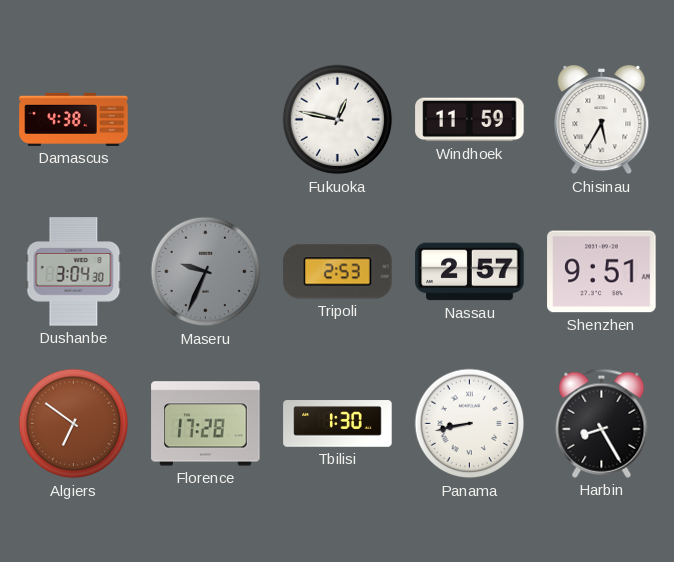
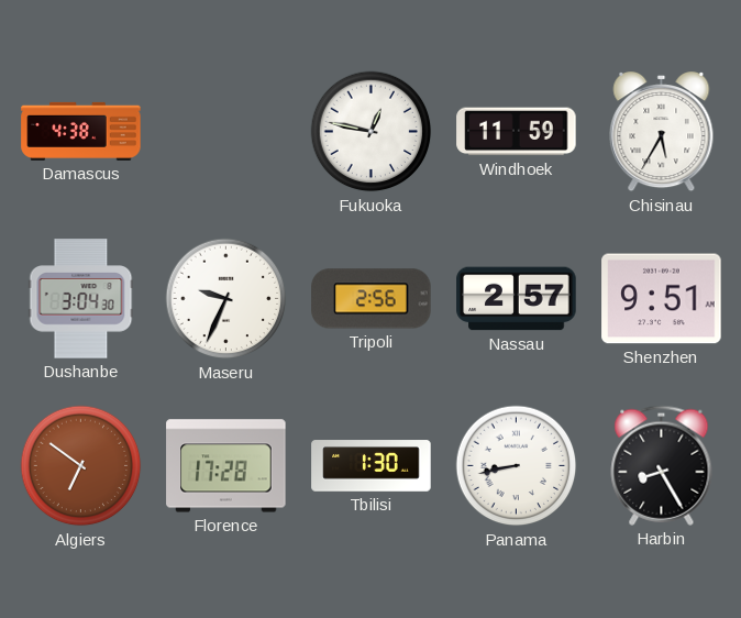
Maseru dial: grey -> white (226, 299)
Tripoli: 2:53 -> 2:56 (372, 299)
